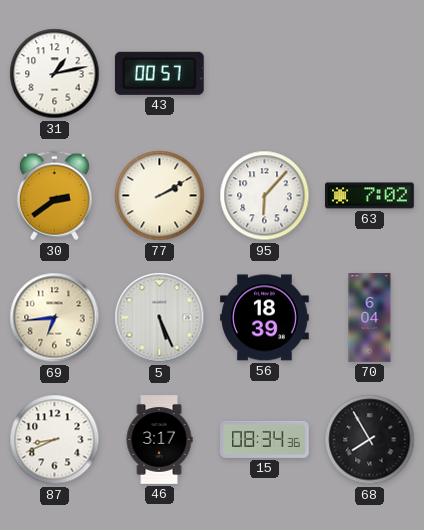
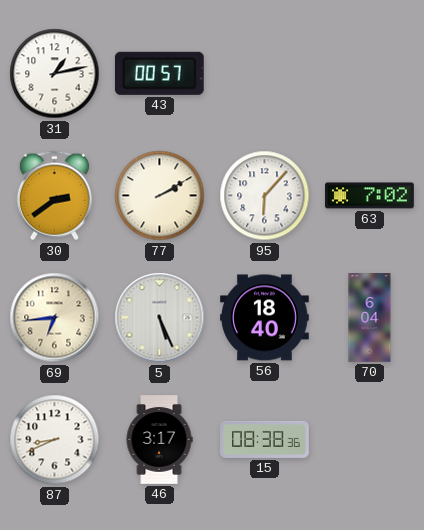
56: 18:39 -> 18:40 (265, 318)
15: 08:34 -> 08:38 (265, 439)
68: 7:55 -> none (370, 440)
